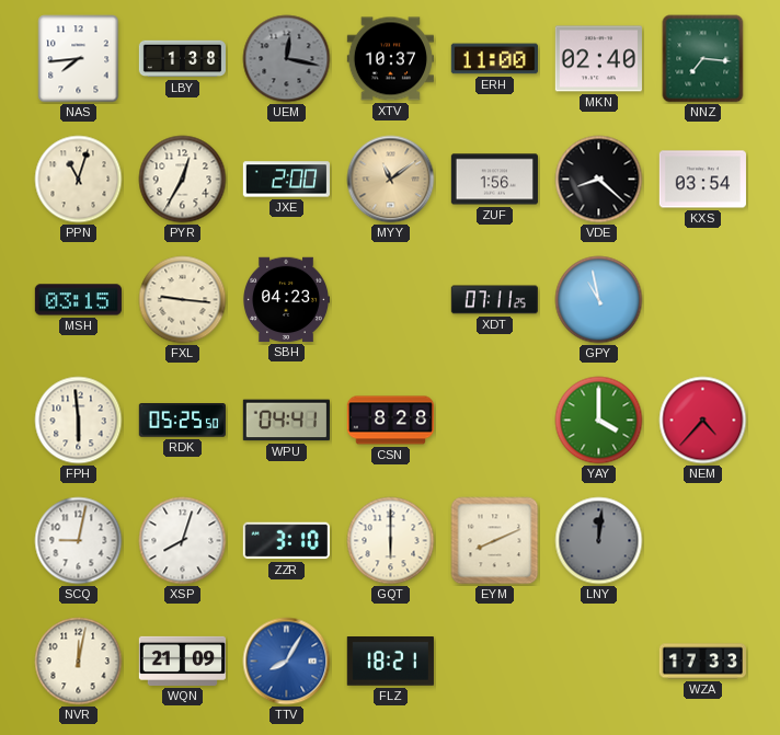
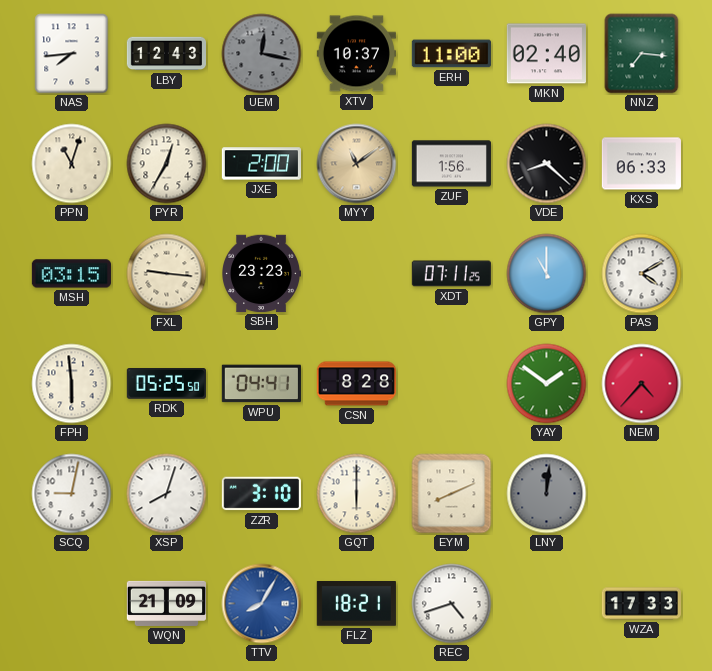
LBY: 1:38 -> 12:43 (166, 54)
KXS: 03:54 -> 06:33 (641, 164)
SBH: 04:23 -> 23:23 (261, 274)
GPY: 10:58 -> 11:00 (547, 274)
PAS: none -> 4:10 (642, 274)
YAY: 4:00 -> 1:51 (547, 384)
NVR: 12:02 -> none (79, 662)
REC: none -> 4:42 (452, 604)
